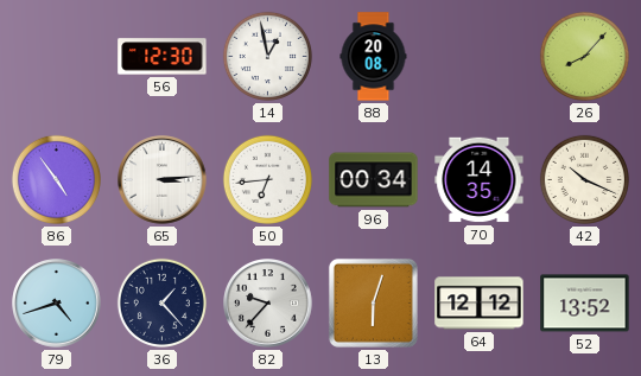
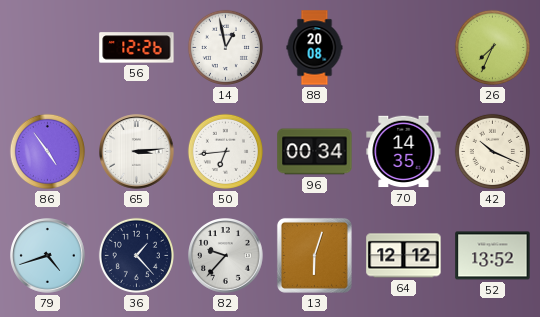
56: 12:30 -> 12:26 (137, 48)
26: 8:07 -> 7:34 (492, 47)
